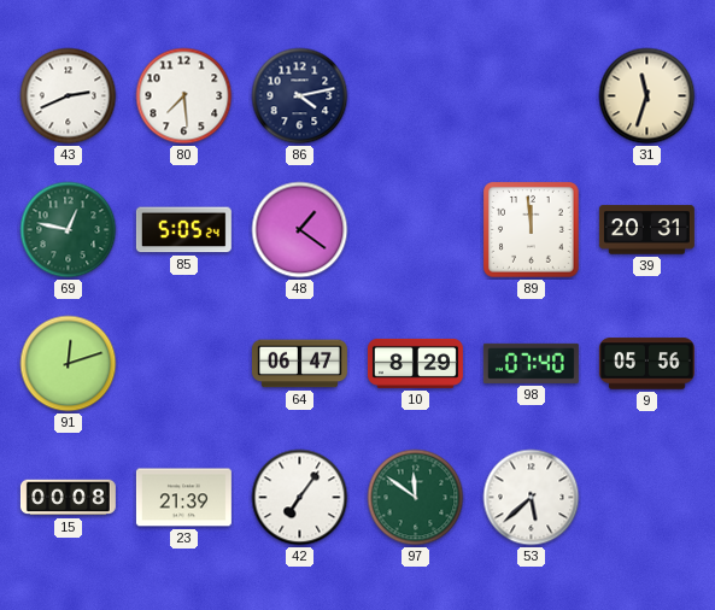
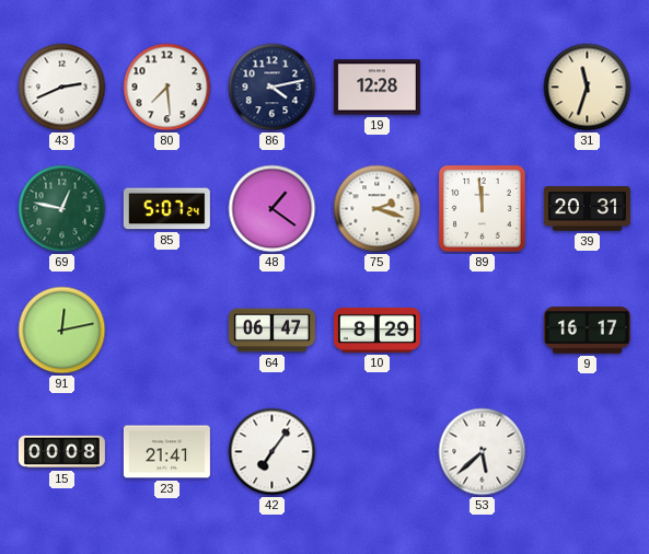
19: none -> 12:28 (376, 88)
85: 5:05 -> 5:07 (166, 209)
75: none -> 2:18 (378, 209)
91: 12:12 -> 12:13 (62, 331)
98: 07:40 -> none (531, 363)
9: 05:56 -> 16:17 (587, 331)
23: 21:39 -> 21:41 (166, 452)
97: 11:51 -> none (416, 498)
